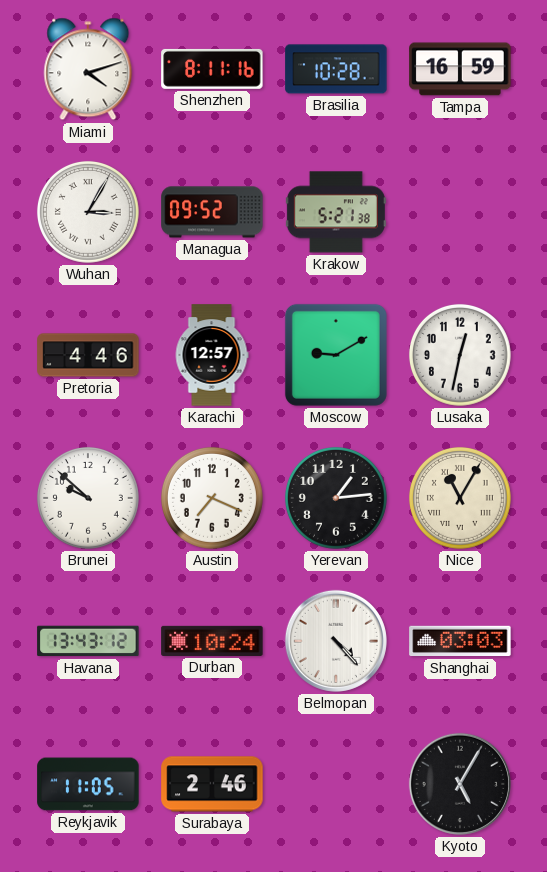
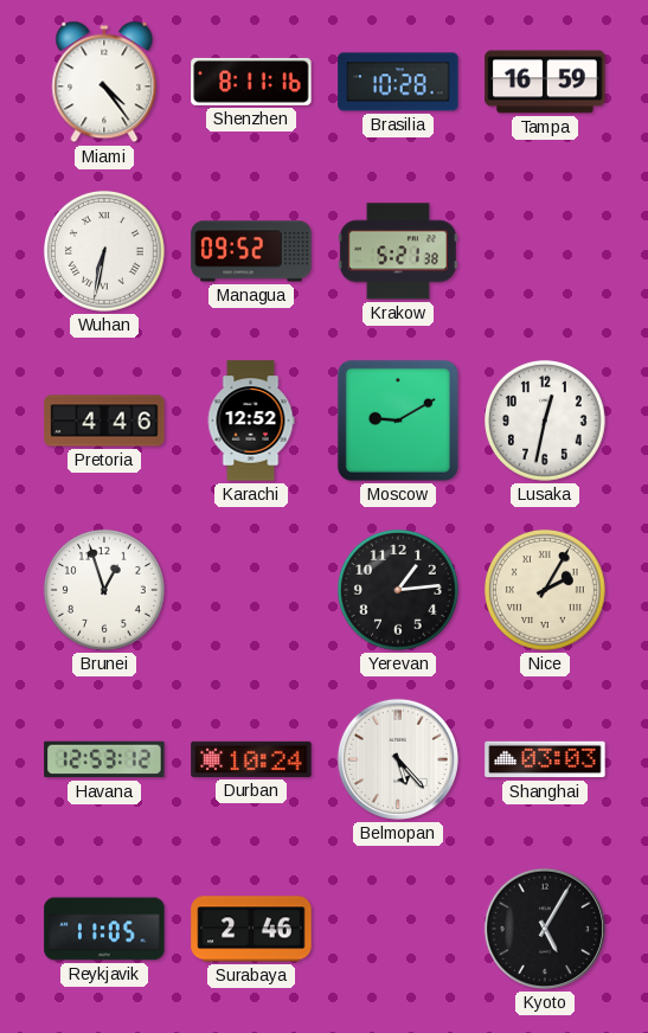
Miami: 4:12 -> 4:24 (104, 82)
Wuhan: 3:05 -> 6:32 (104, 251)
Karachi: 12:57 -> 12:52 (251, 421)
Brunei: 9:52 -> 12:57 (104, 590)
Austin: 7:19 -> none (212, 498)
Nice: 11:05 -> 2:05 (545, 590)
Havana: 13:43 -> 12:53 (104, 759)
Belmopan: 4:23 -> 5:23 (398, 759)
